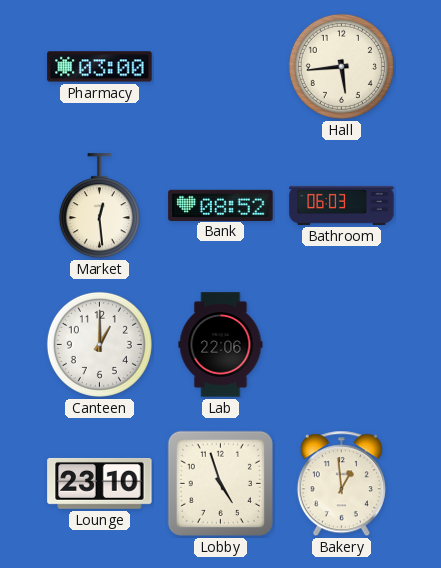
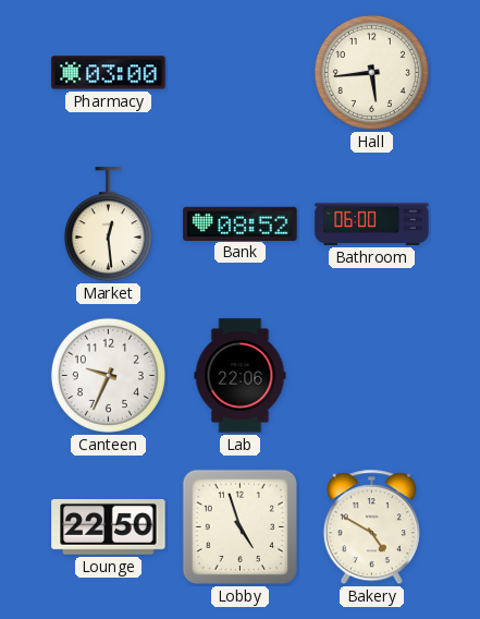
Bathroom: 06:03 -> 06:00 (372, 223)
Canteen: 1:00 -> 9:34 (108, 375)
Lounge: 23:10 -> 22:50 (109, 526)
Bakery: 12:59 -> 4:50 (371, 527)
